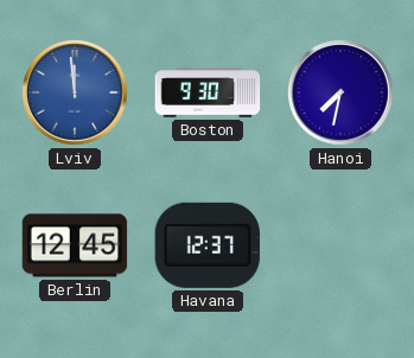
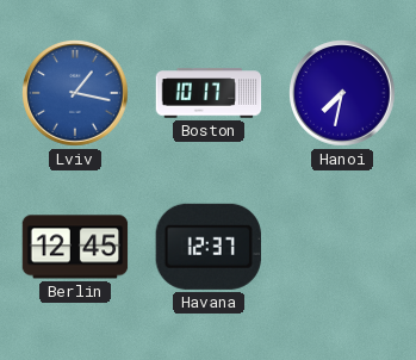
Lviv: 11:59 -> 1:17 (76, 94)
Boston: 9:30 -> 10:17 (209, 93)
